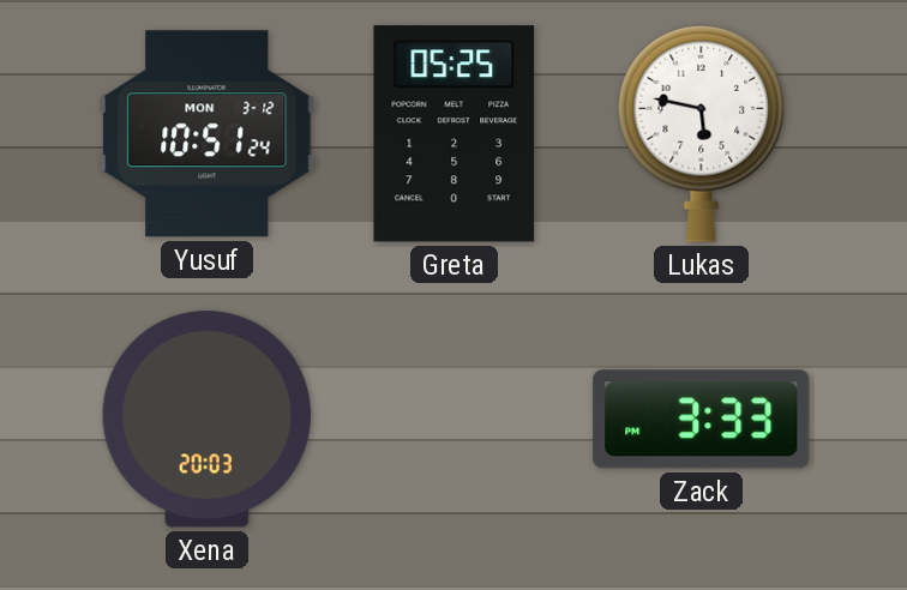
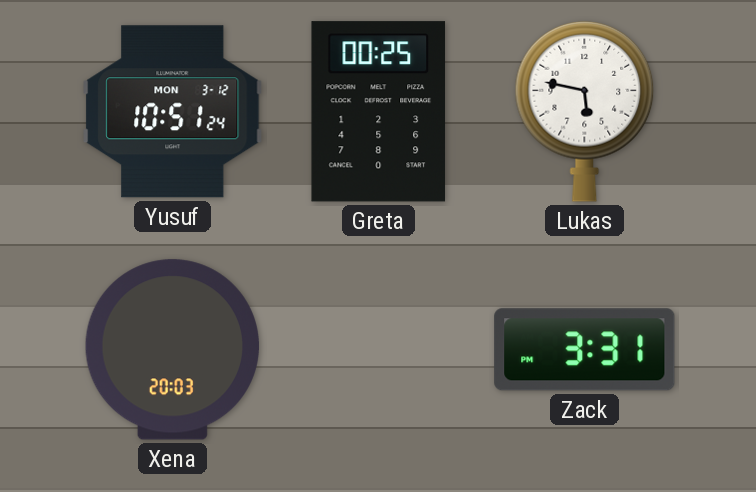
Greta: 05:25 -> 00:25 (379, 112)
Zack: 3:33 -> 3:31 (585, 350)
